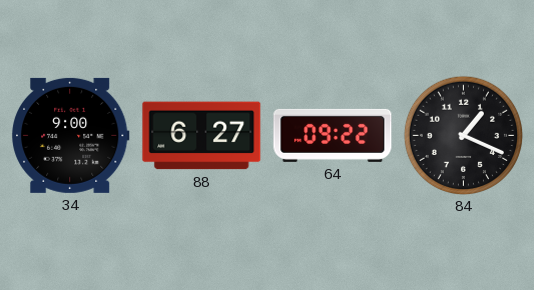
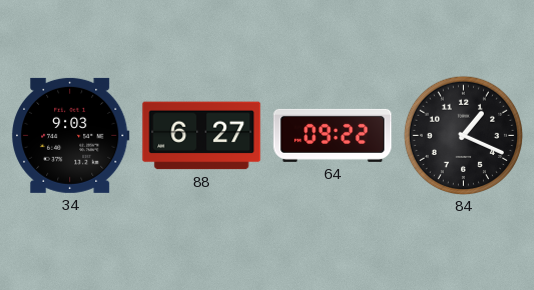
34: 9:00 -> 9:03 (71, 135)
